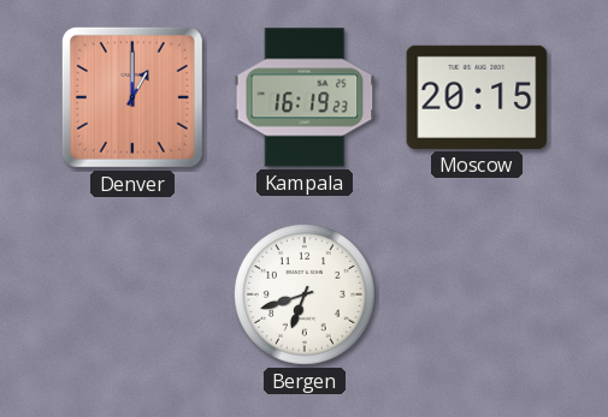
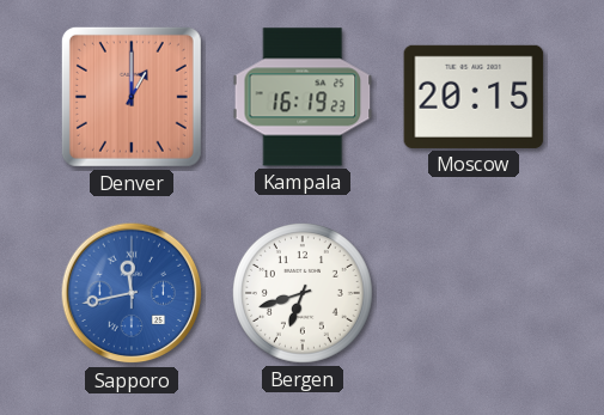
Sapporo: none -> 11:43 (132, 293)
